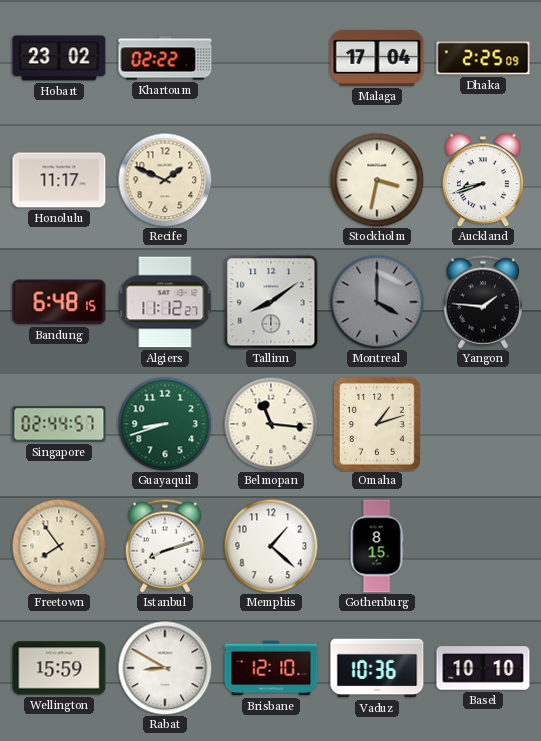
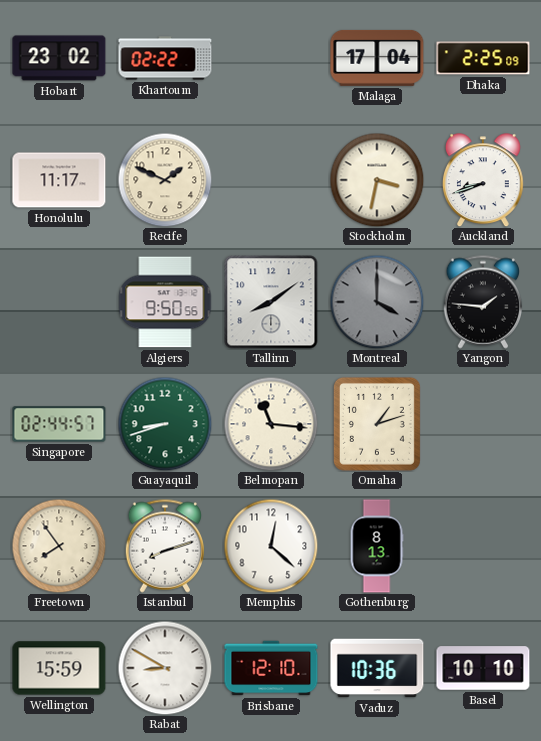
Bandung: 6:48 -> none (59, 302)
Algiers: 11:12 -> 9:50 (165, 302)
Memphis: 1:22 -> 12:22 (271, 546)
Gothenburg: 8:15 -> 8:13 (377, 546)
